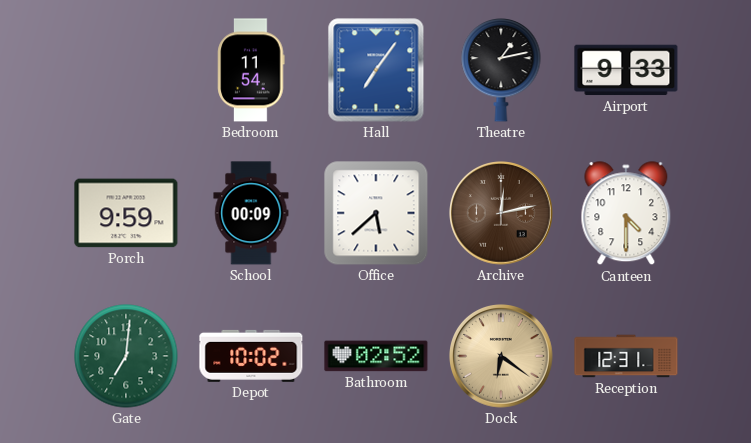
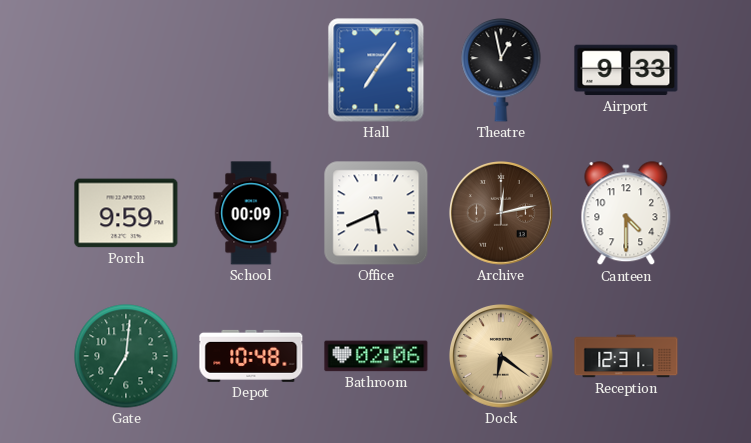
Bedroom: 11:54 -> none (251, 70)
Theatre: 1:13 -> 12:58 (501, 70)
Office: 5:38 -> 5:41 (376, 213)
Depot: 10:02 -> 10:48 (251, 356)
Bathroom: 02:52 -> 02:06 (376, 356)
